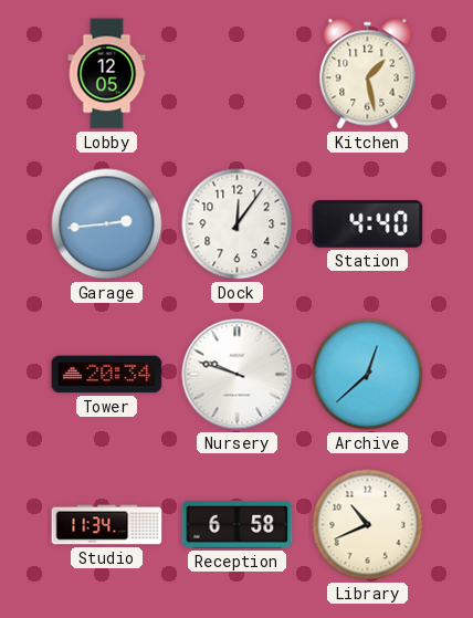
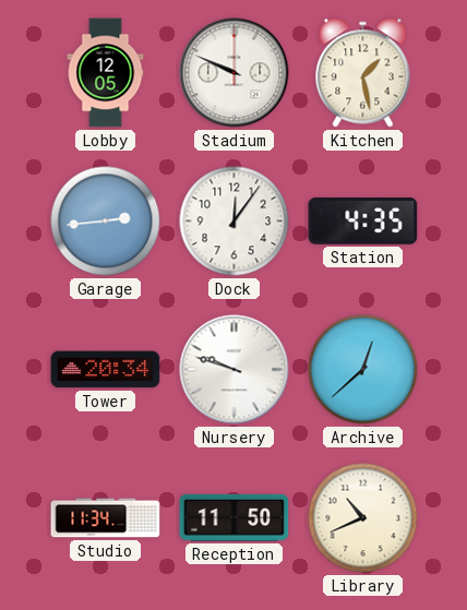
Stadium: none -> 9:49 (235, 73)
Station: 4:40 -> 4:35 (363, 222)
Reception: 6:58 -> 11:50 (235, 517)
